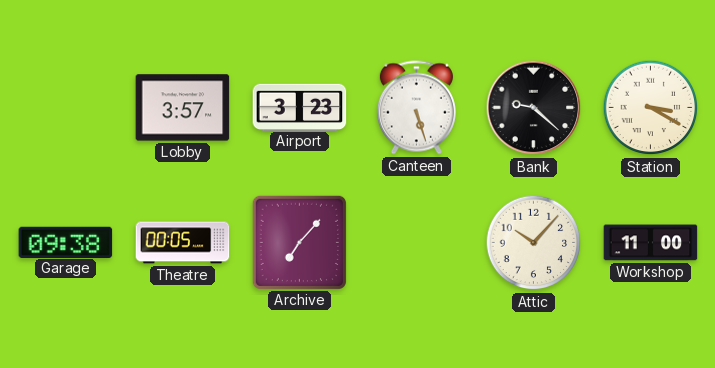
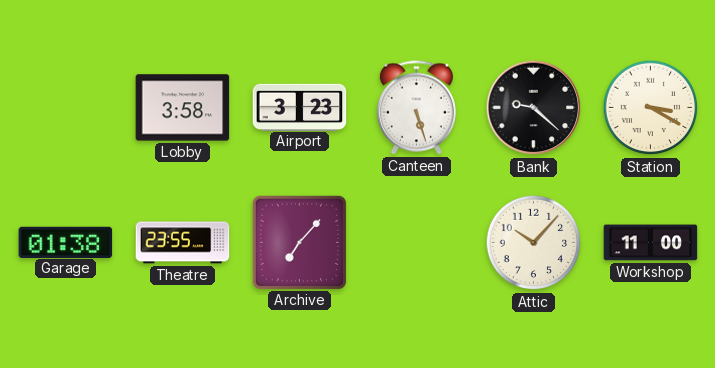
Lobby: 3:57 -> 3:58 (183, 108)
Garage: 09:38 -> 01:38 (66, 242)
Theatre: 00:05 -> 23:55 (183, 243)
